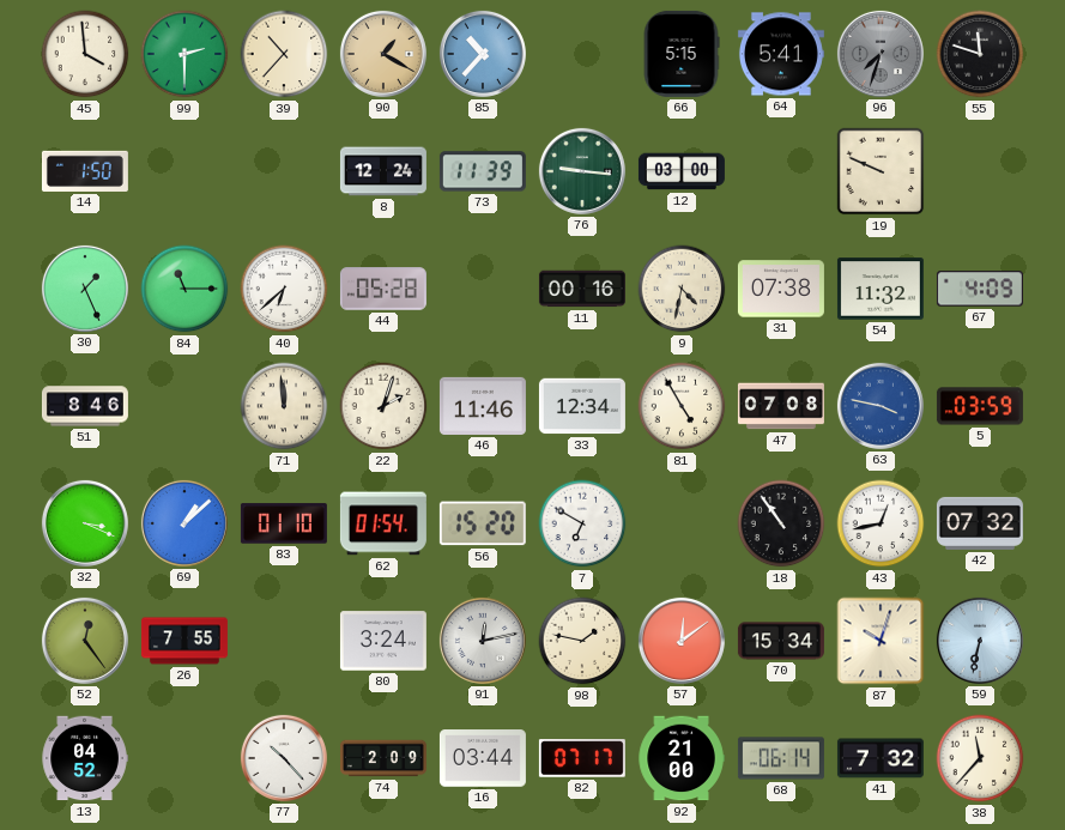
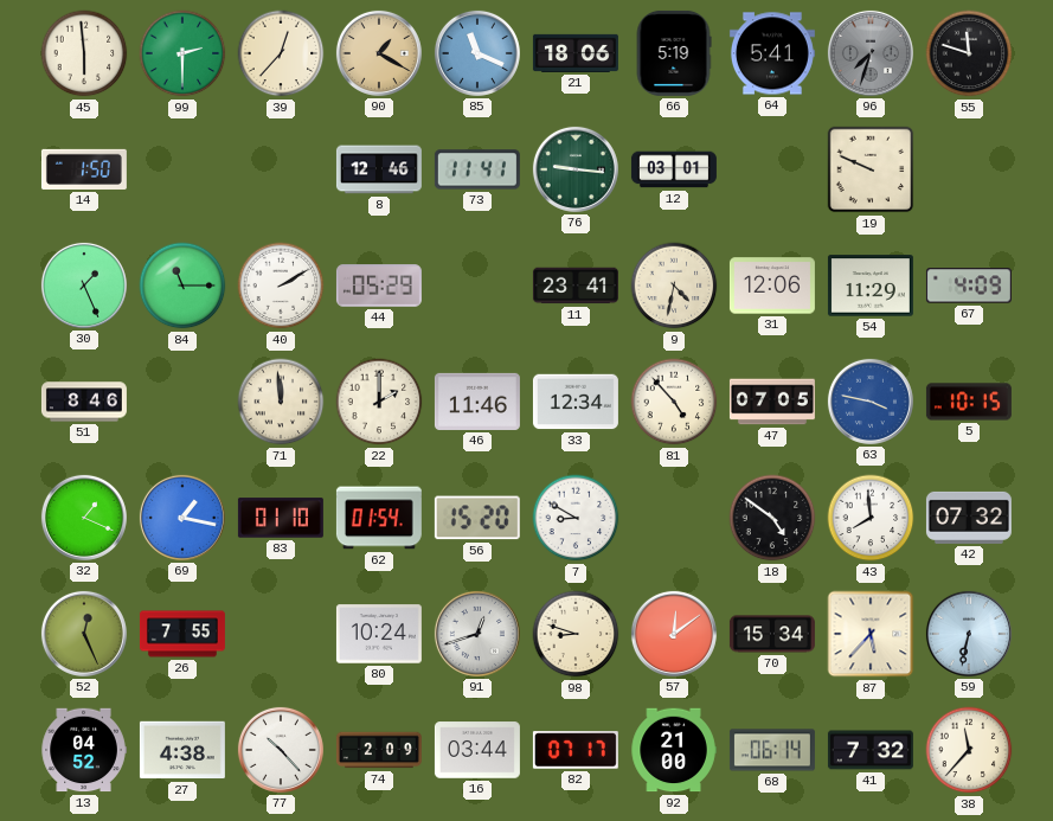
45: 3:59 -> 5:59 (84, 53)
39: 10:37 -> 12:37 (281, 53)
85: 10:37 -> 11:19 (477, 53)
21: none -> 18:06 (576, 53)
66: 5:15 -> 5:19 (674, 53)
8: 12:24 -> 12:46 (379, 169)
73: 11:39 -> 11:41 (477, 169)
12: 03:00 -> 03:01 (674, 169)
40: 6:38 -> 2:10 (281, 286)
44: 05:28 -> 05:29 (379, 286)
11: 00:16 -> 23:41 (576, 286)
31: 07:38 -> 12:06 (772, 286)
54: 11:32 -> 11:29 (871, 286)
22: 2:03 -> 2:00 (379, 402)
81: 4:55 -> 4:53 (674, 402)
47: 07:08 -> 07:05 (772, 402)
5: 03:59 -> 10:15 (969, 402)
32: 3:19 -> 1:19 (84, 518)
69: 1:08 -> 1:17 (182, 518)
7: 6:50 -> 8:50 (576, 518)
18: 10:54 -> 4:51 (772, 518)
43: 12:43 -> 7:59 (871, 518)
52: 12:24 -> 12:26 (84, 634)
80: 3:24 -> 10:24 (379, 634)
91: 12:13 -> 12:42 (477, 634)
98: 1:47 -> 8:48 (576, 634)
87: 10:03 -> 5:37 (871, 634)
27: none -> 4:38 (182, 750)
